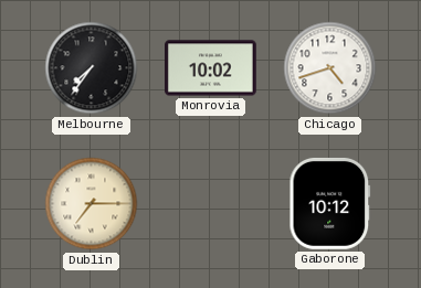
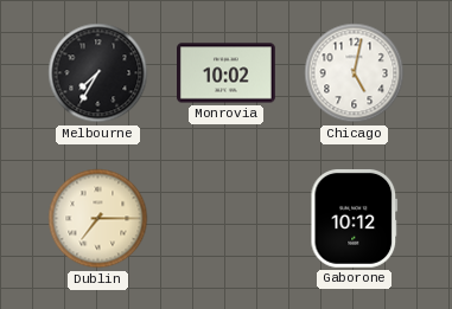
Melbourne: 7:36 -> 7:35 (98, 73)
Chicago: 4:42 -> 5:02 (355, 73)
